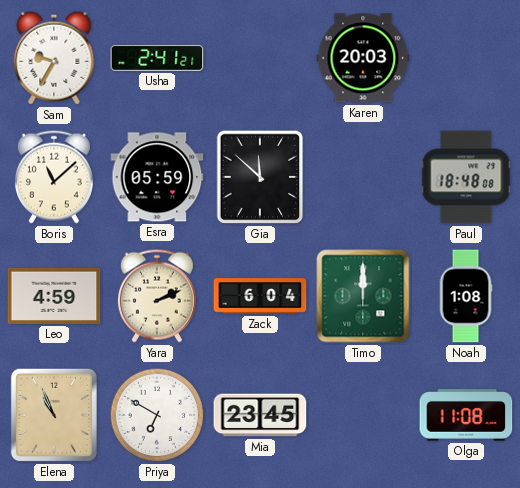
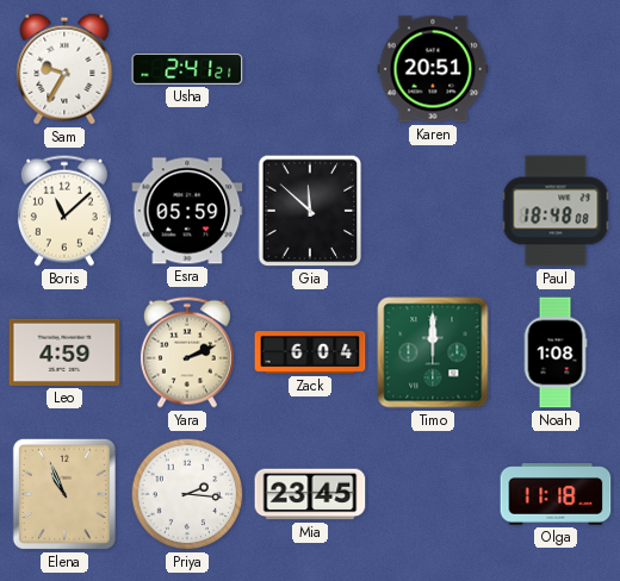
Karen: 20:03 -> 20:51 (433, 69)
Priya: 6:50 -> 2:16 (187, 494)
Olga: 11:08 -> 11:18 (556, 494)
